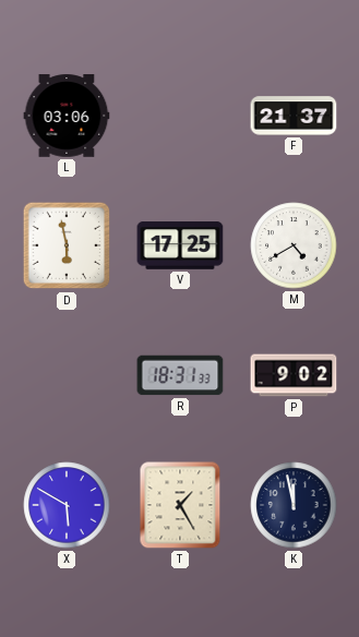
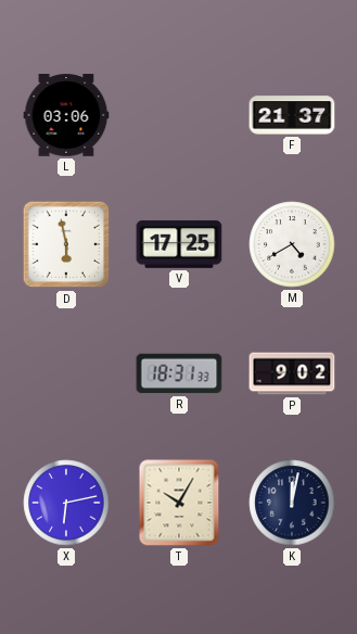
X: 5:50 -> 6:13 (66, 503)
T: 1:25 -> 10:05 (179, 503)
K: 11:58 -> 12:02 (292, 503)
